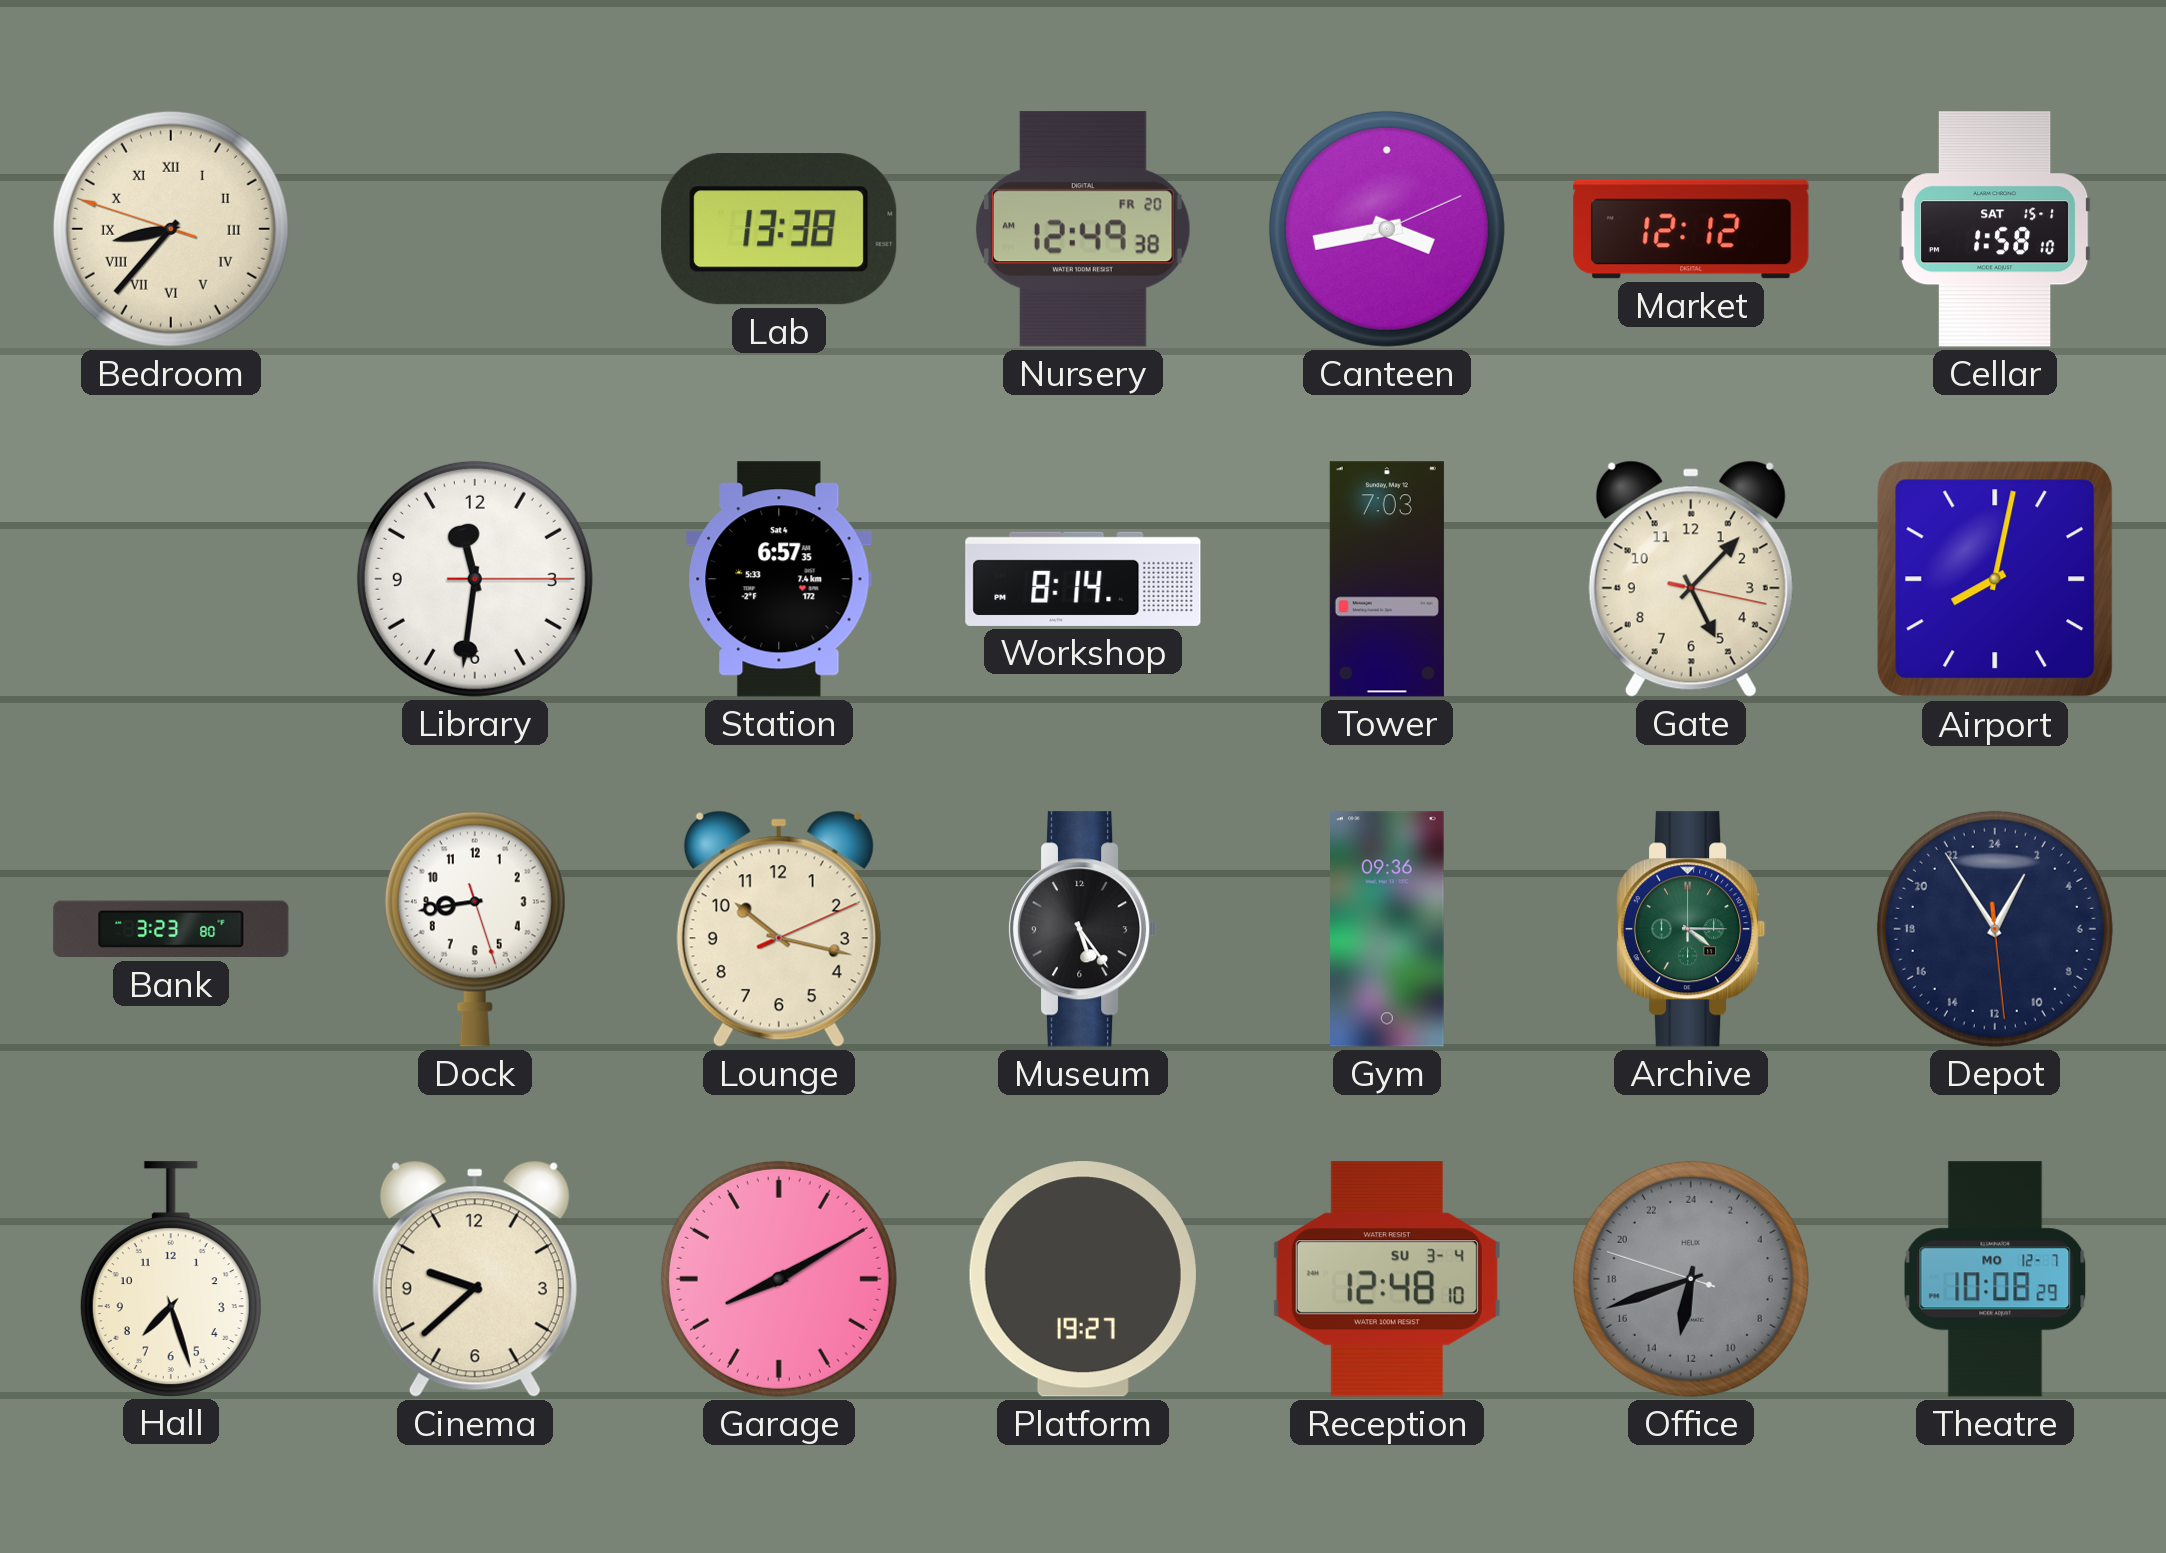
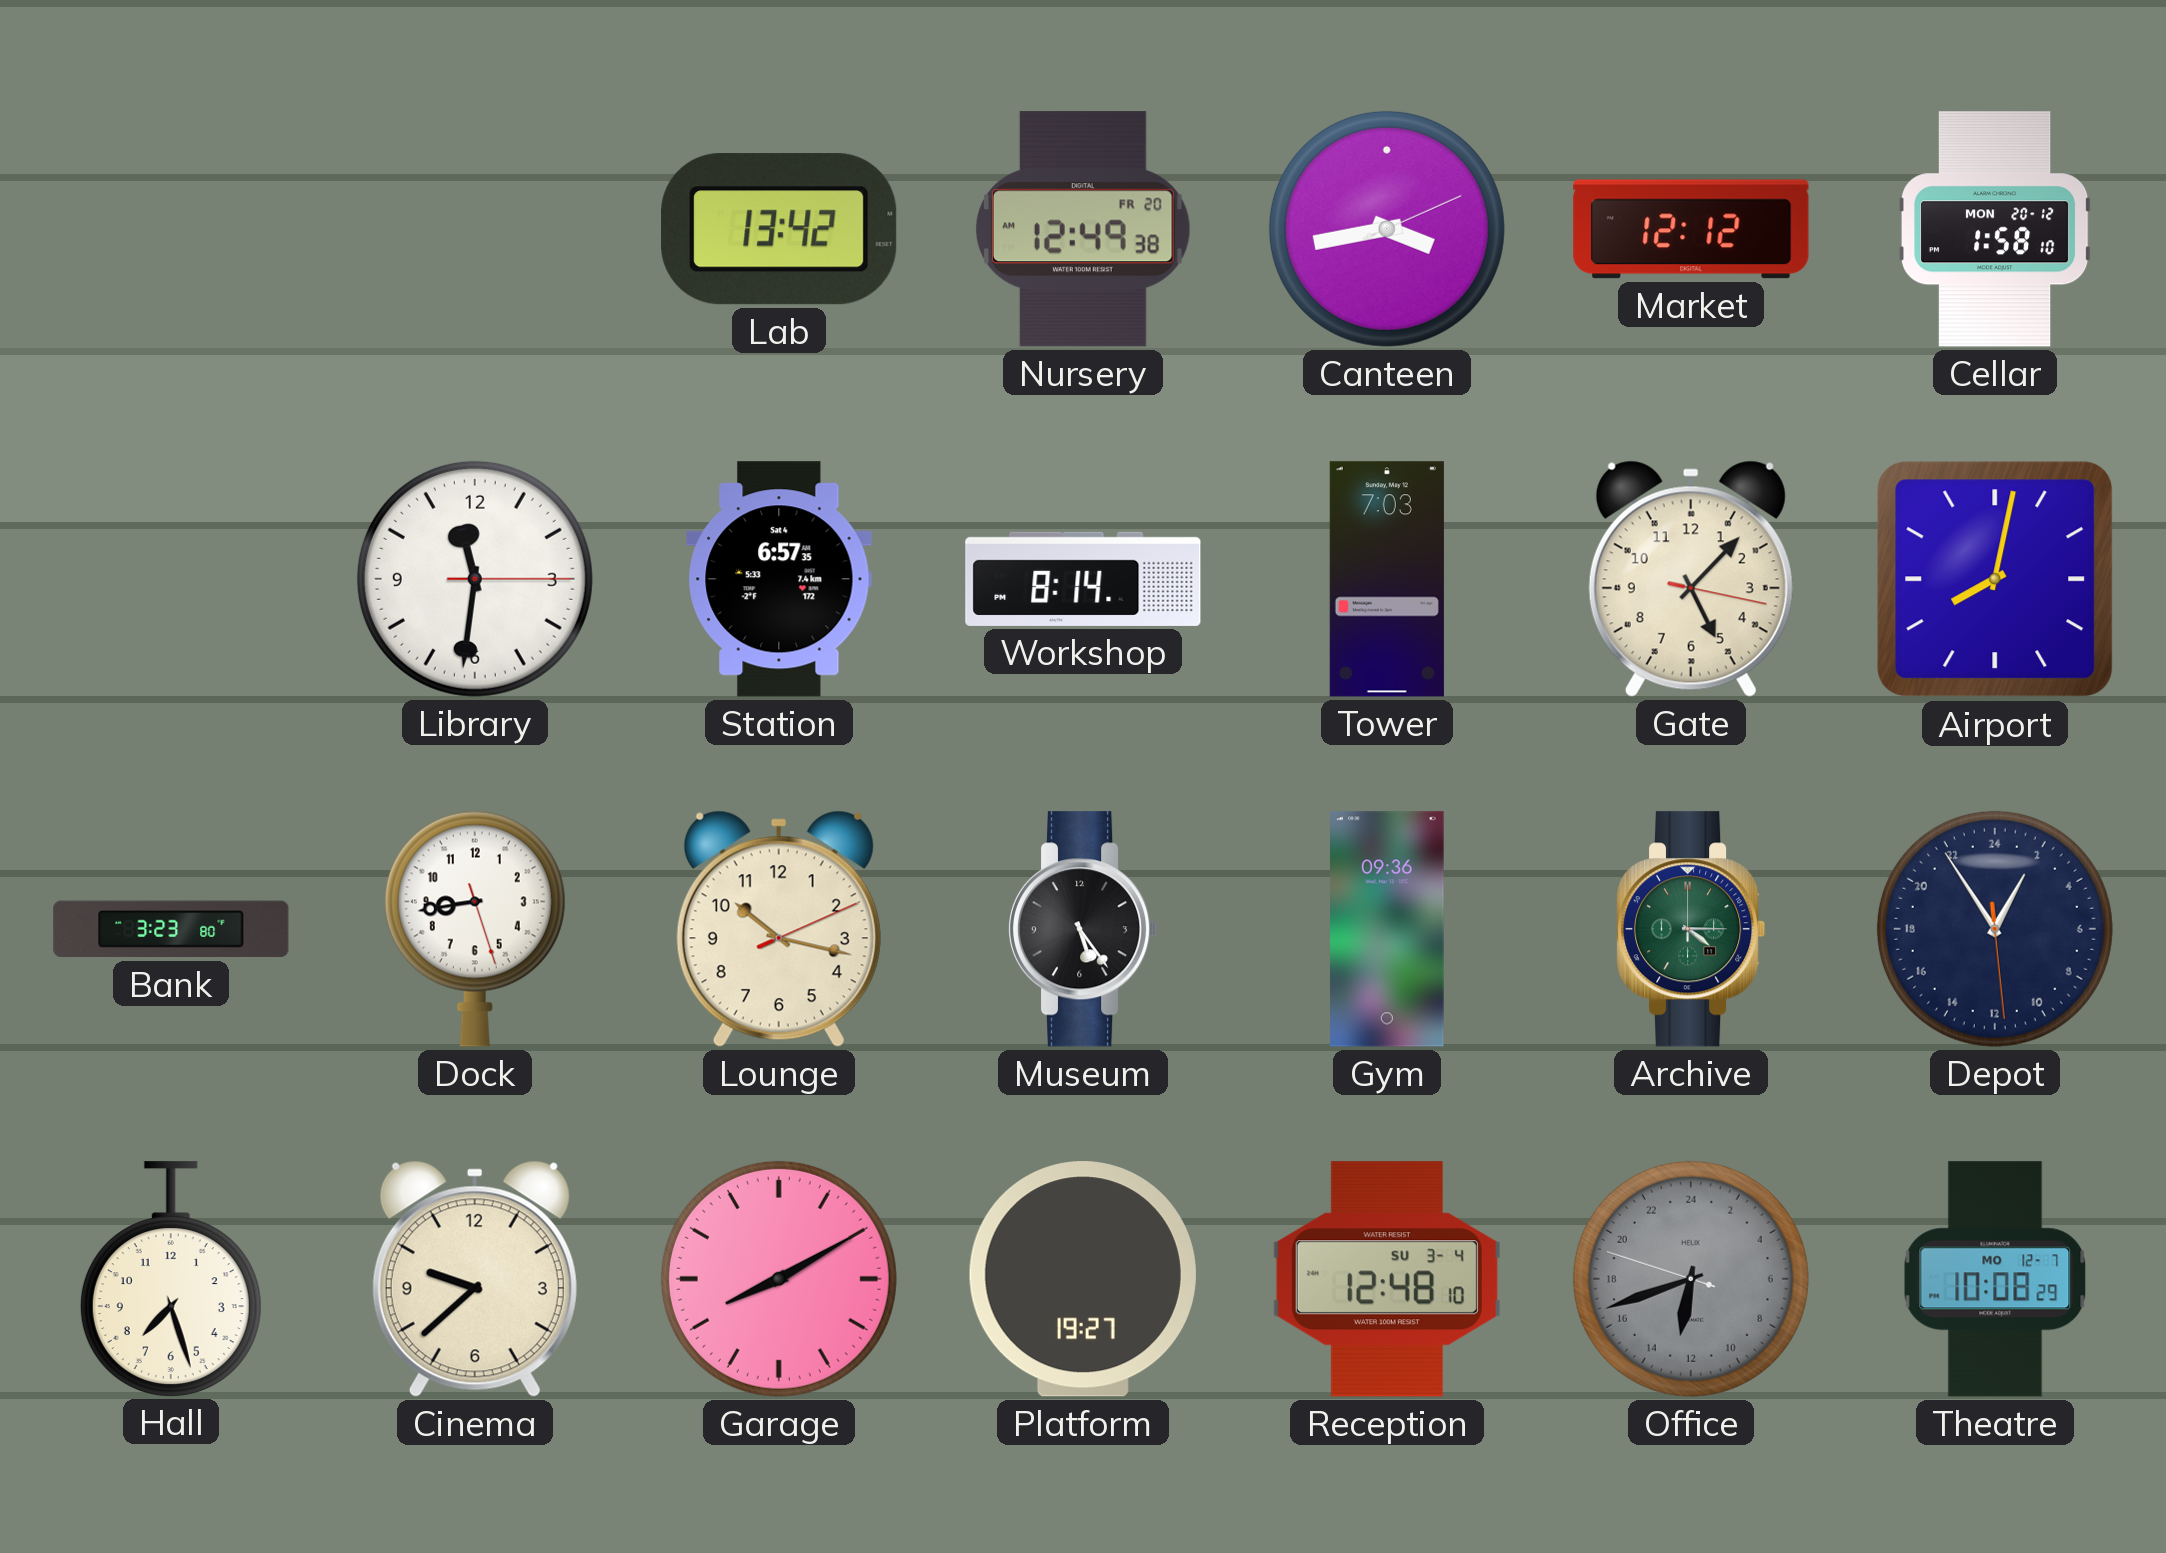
Bedroom: 8:36 -> none (171, 229)
Lab: 13:38 -> 13:42 (779, 229)
Cellar date: SAT 15-1 -> MON 20-12 (1995, 229)
